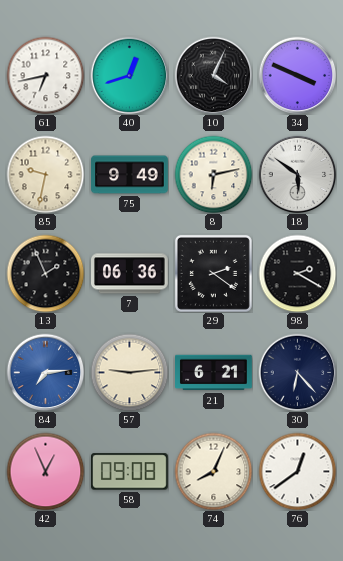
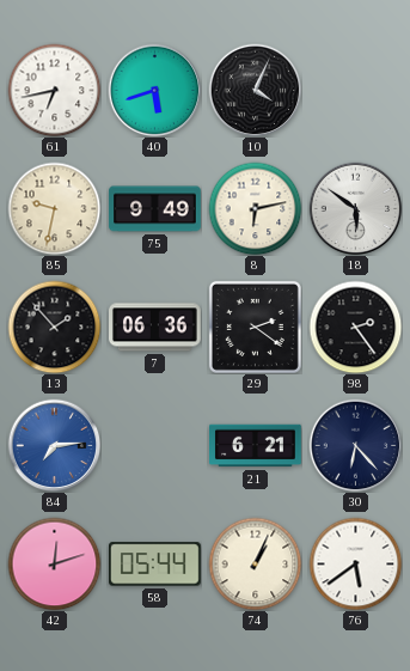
40: 12:42 -> 5:42 (154, 90)
34: 3:49 -> none (297, 75)
13: 1:56 -> 1:53 (54, 327)
98: 2:20 -> 2:24 (355, 327)
57: 9:14 -> none (129, 372)
42: 12:56 -> 12:12 (54, 563)
58: 09:08 -> 05:44 (155, 565)
74: 8:04 -> 1:04 (255, 563)
76: 12:39 -> 5:39 (355, 563)
